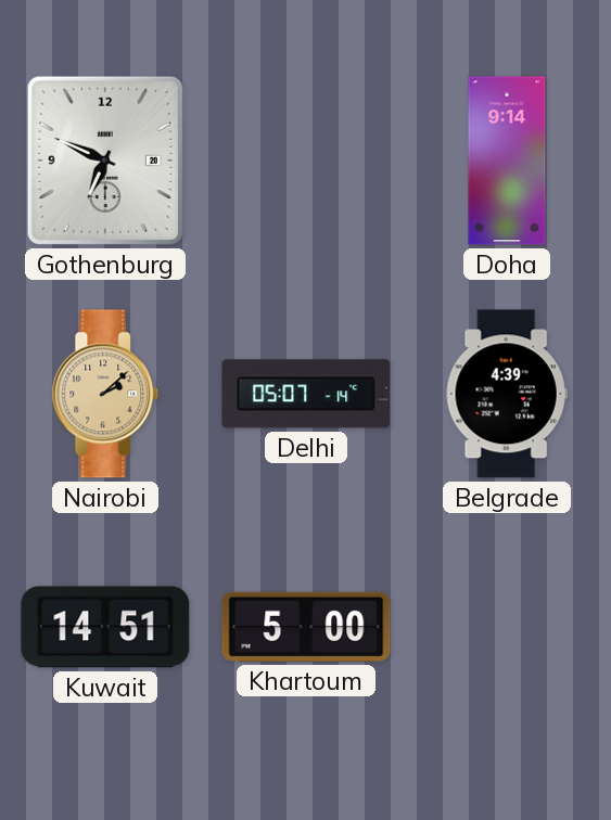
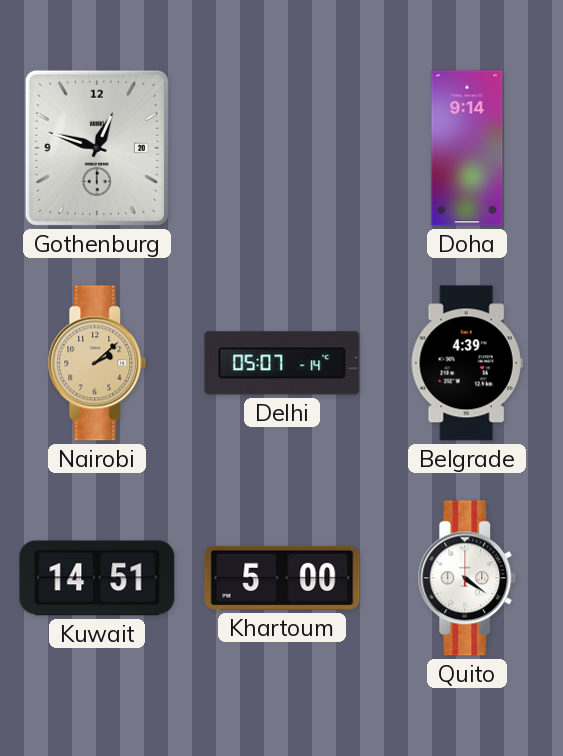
Gothenburg: 6:49 -> 12:48 (97, 148)
Quito: none -> 4:21 (467, 578)
